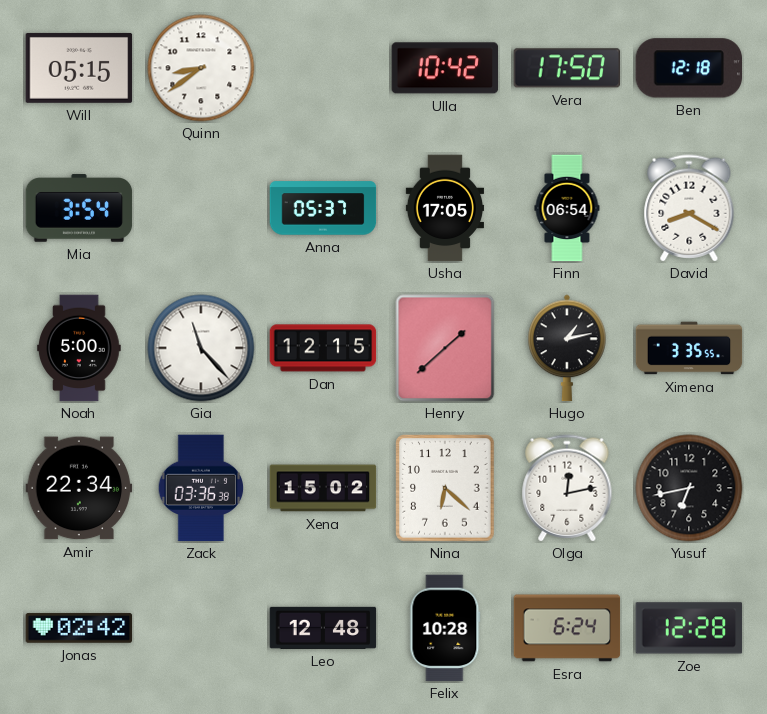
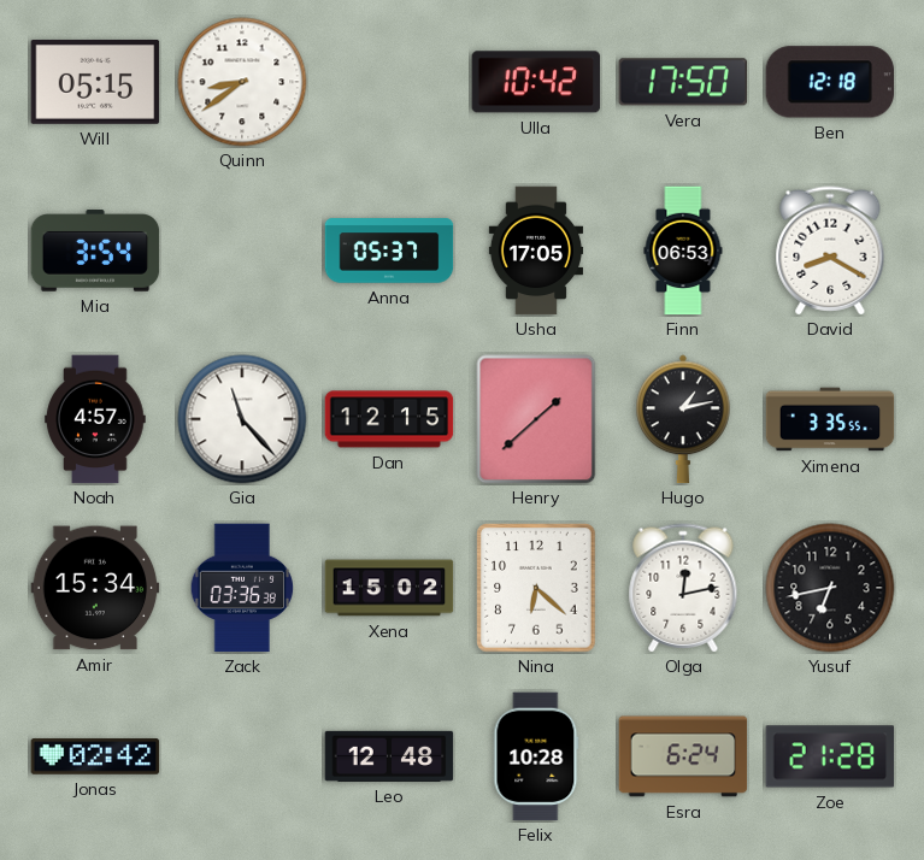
Finn: 06:54 -> 06:53 (683, 251)
Noah: 5:00 -> 4:57 (95, 419)
Amir: 22:34 -> 15:34 (95, 588)
Zoe: 12:28 -> 21:28 (830, 756)
